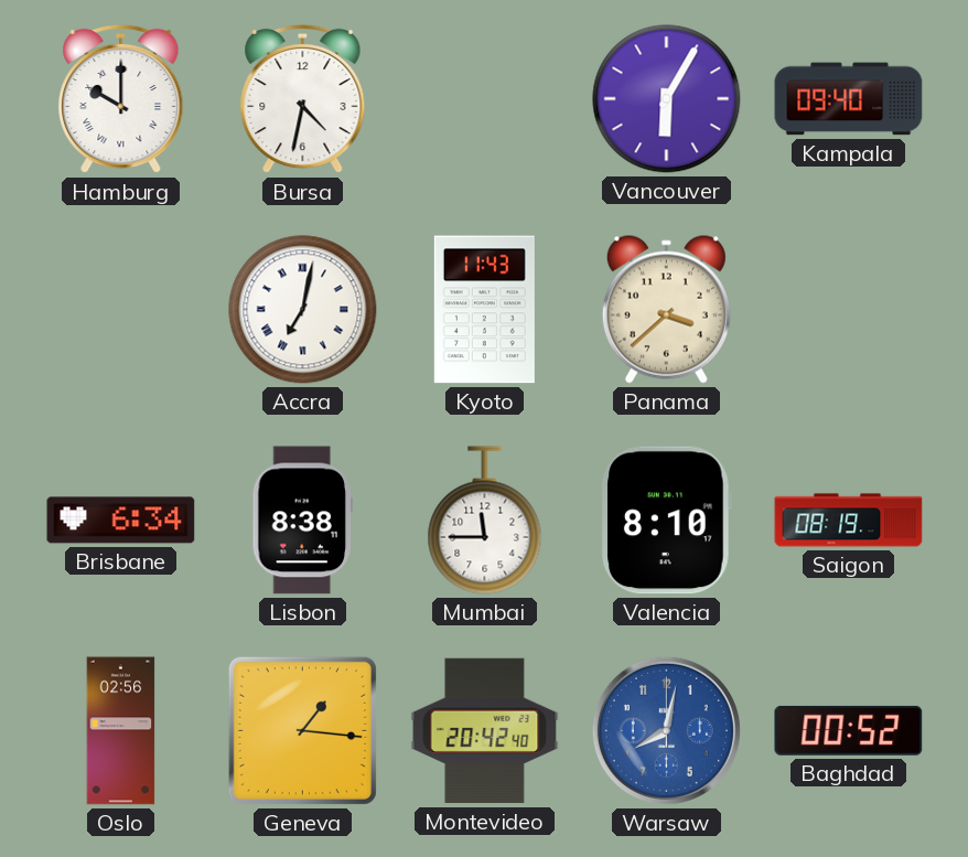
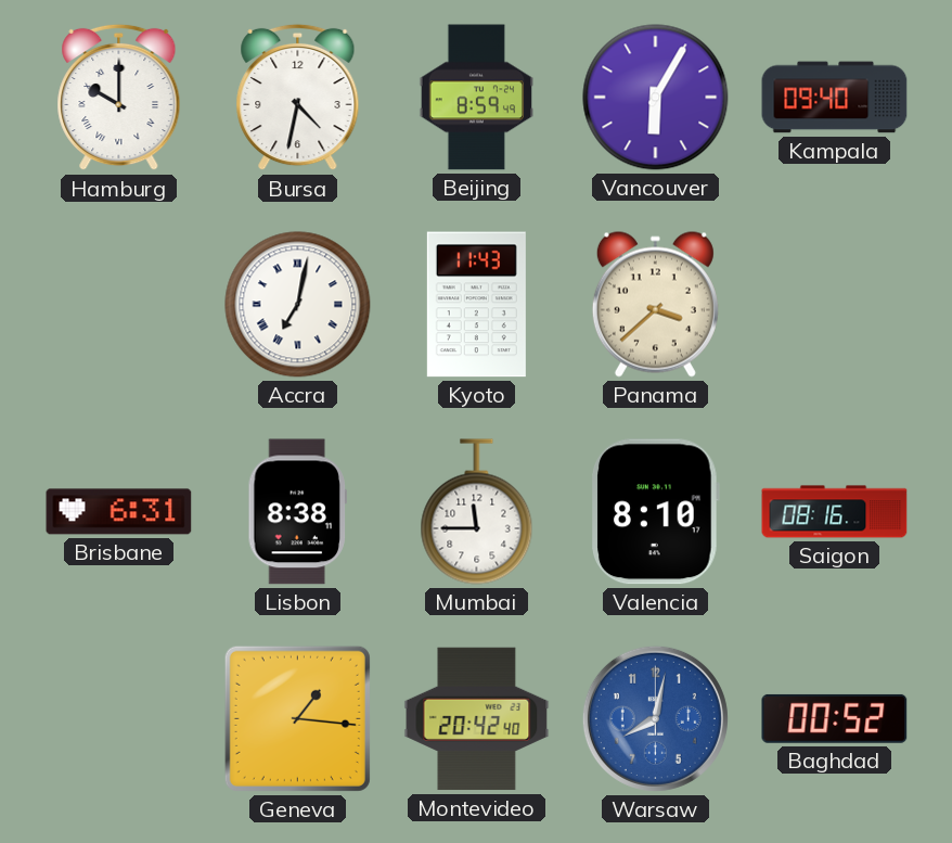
Beijing: none -> 8:59 (476, 98)
Brisbane: 6:34 -> 6:31 (119, 512)
Saigon: 08:19 -> 08:16 (835, 512)
Oslo: 02:56 -> none (121, 731)
